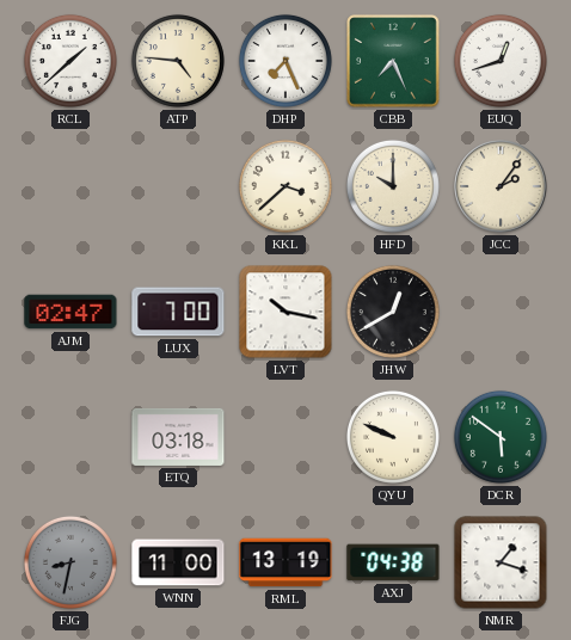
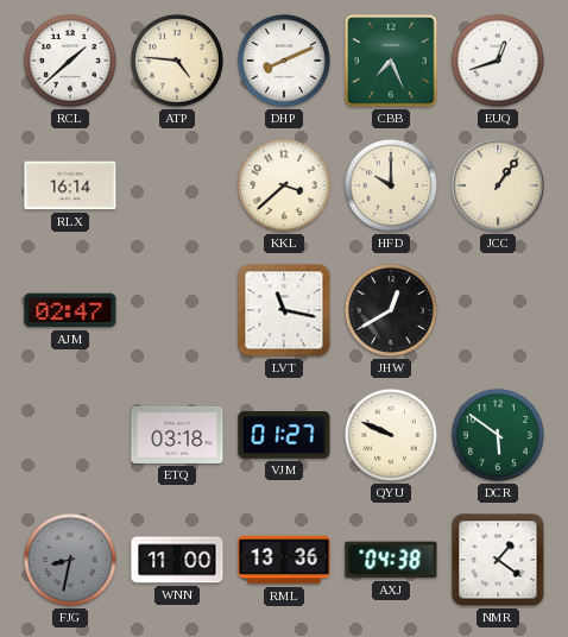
DHP: 7:26 -> 8:11 (284, 61)
RLX: none -> 16:14 (70, 185)
JCC: 2:06 -> 1:06 (498, 185)
LUX: 7:00 -> none (178, 312)
LVT: 10:17 -> 11:17 (284, 310)
VJM: none -> 01:27 (284, 436)
RML: 13:19 -> 13:36 (284, 560)
NMR: 1:18 -> 1:21 (498, 560)
